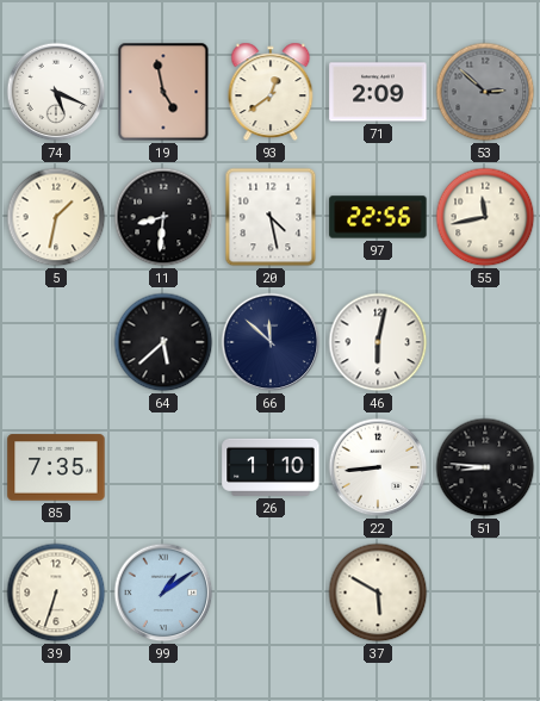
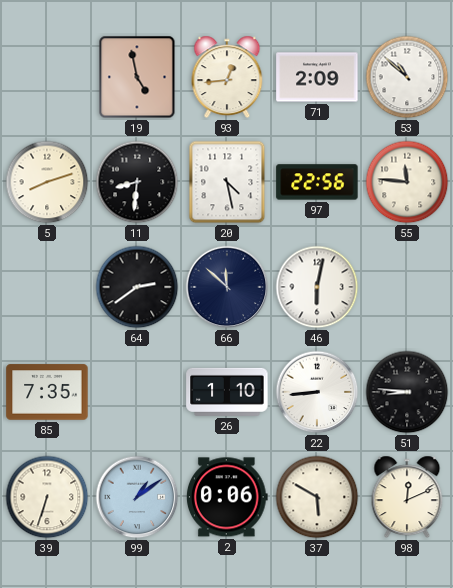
74: 5:19 -> none (56, 92)
93: 12:39 -> 12:44 (227, 77)
53: 2:52 -> 10:52 (407, 77)
53 dial: grey -> white (407, 77)
5: 1:32 -> 8:12 (47, 182)
55: 11:43 -> 11:46 (407, 182)
64: 5:38 -> 2:39 (137, 287)
2: none -> 0:06 (227, 497)
98: none -> 12:11 (407, 497)
